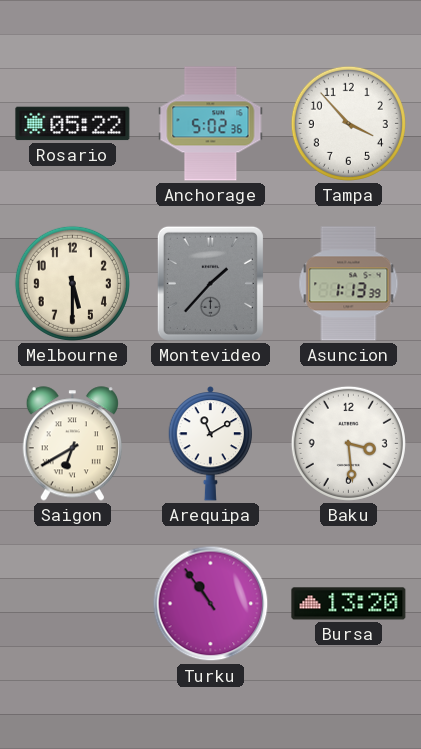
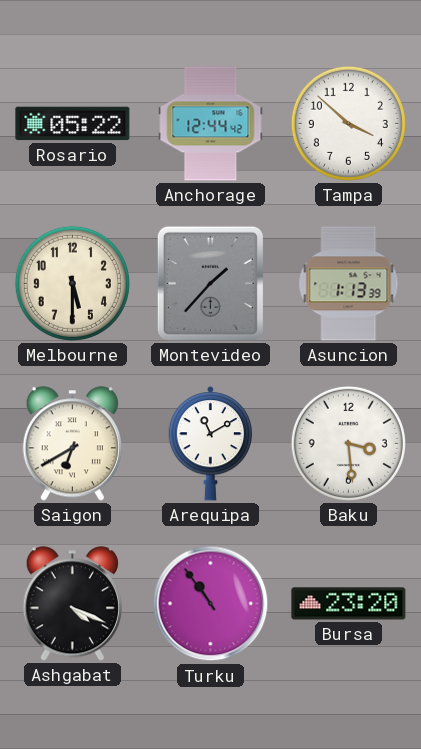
Anchorage: 5:02 -> 12:44 (211, 124)
Tampa: 3:53 -> 3:52 (348, 123)
Ashgabat: none -> 4:19 (72, 604)
Bursa: 13:20 -> 23:20 (349, 604)
